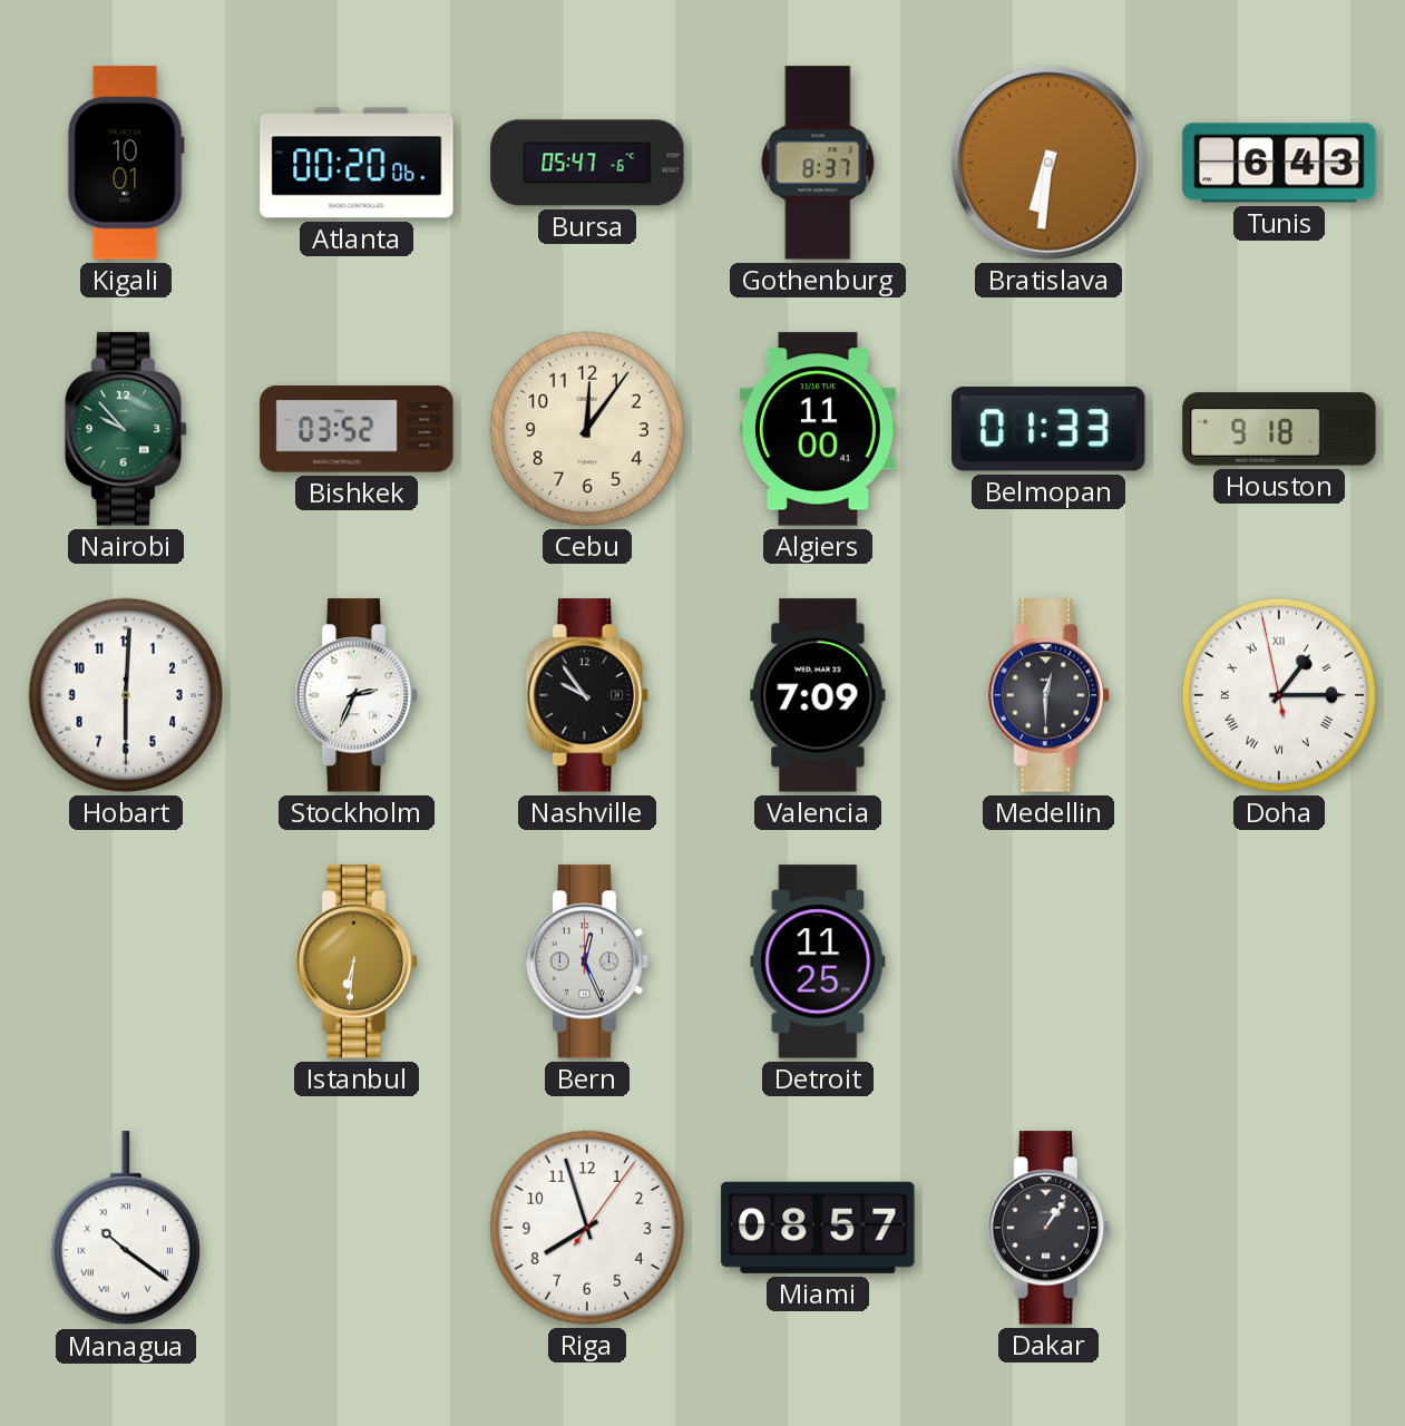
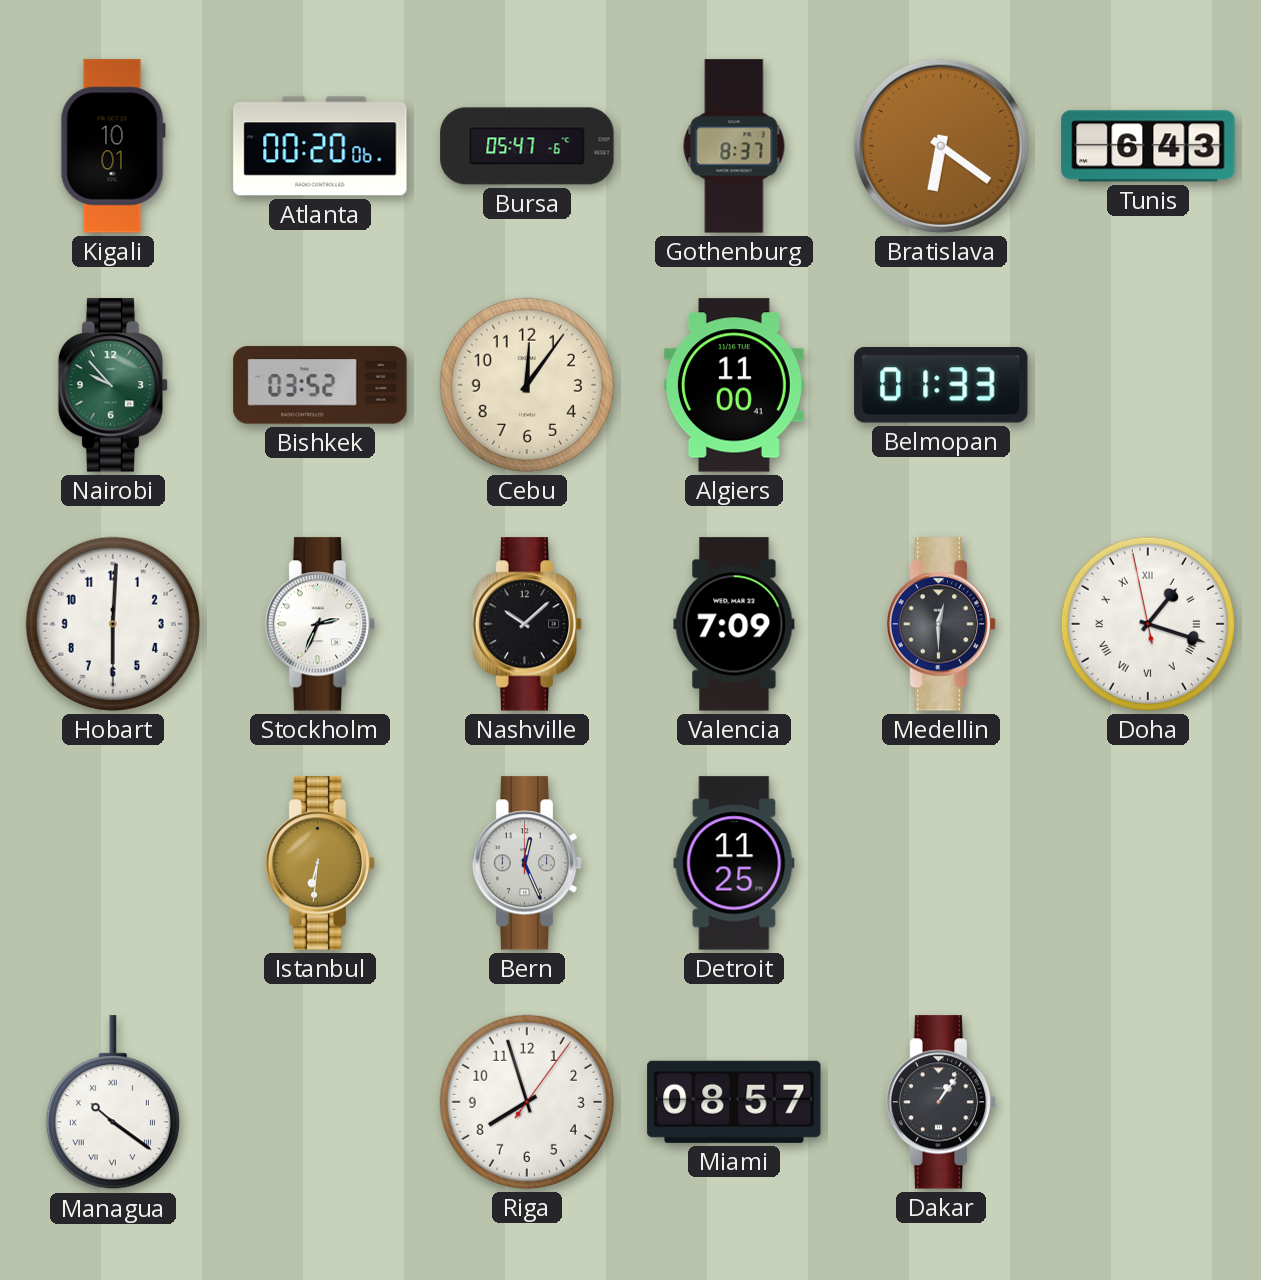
Bratislava: 6:31 -> 6:21 (941, 146)
Houston: 9:18 -> none (1279, 429)
Nashville: 9:54 -> 10:08 (527, 624)
Doha: 1:14 -> 1:17 (1148, 624)
